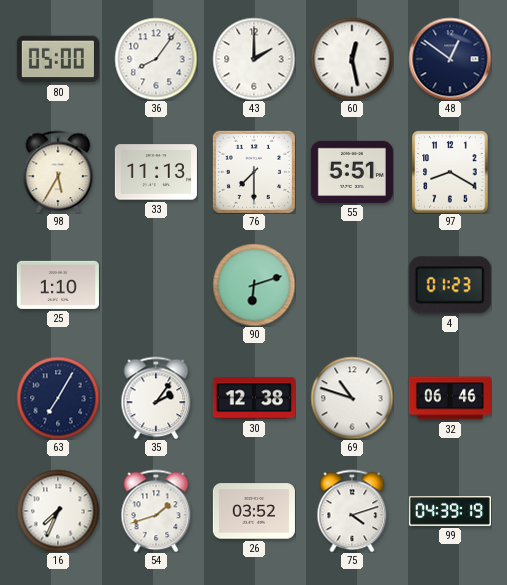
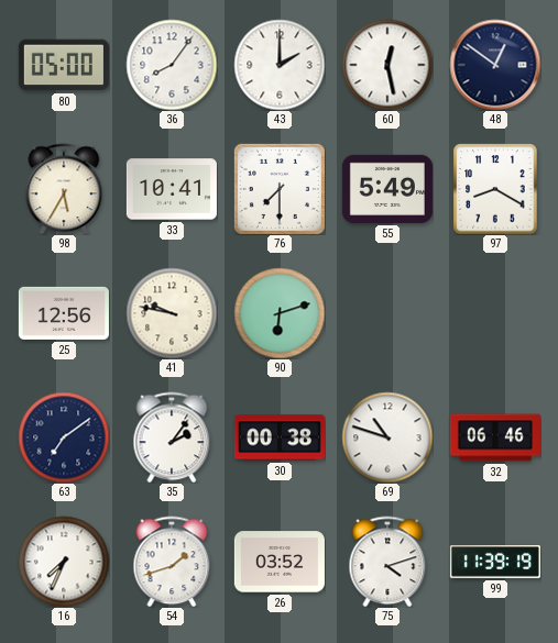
33: 11:13 -> 10:41 (172, 189)
55: 5:51 -> 5:49 (387, 189)
25: 1:10 -> 12:56 (64, 313)
41: none -> 9:47 (172, 313)
4: 01:23 -> none (450, 285)
63: 7:05 -> 7:09 (64, 437)
30: 12:38 -> 00:38 (280, 437)
99: 04:39 -> 11:39 (495, 563)
